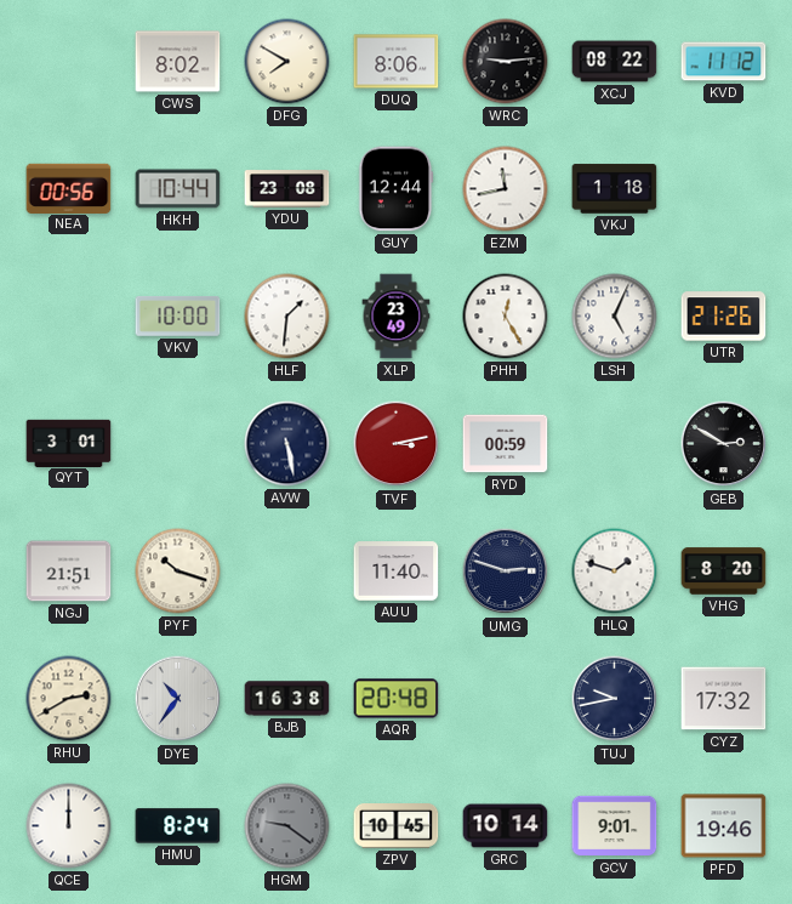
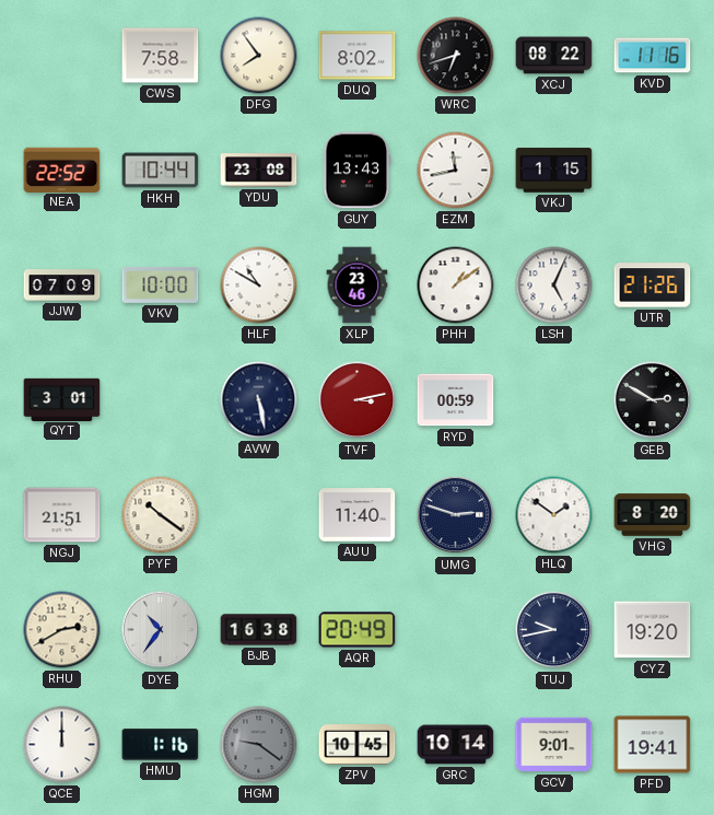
CWS: 8:02 -> 7:58 (161, 56)
DFG: 7:50 -> 7:54 (259, 56)
DUQ: 8:06 -> 8:02 (358, 56)
WRC: 9:14 -> 6:42 (456, 56)
KVD: 11:12 -> 11:16 (653, 56)
NEA: 00:56 -> 22:52 (62, 170)
GUY: 12:44 -> 13:43 (358, 171)
VKJ: 1:18 -> 1:15 (554, 171)
JJW: none -> 07:09 (62, 286)
HLF: 1:31 -> 10:50 (259, 286)
XLP: 23:49 -> 23:46 (358, 286)
PHH: 12:25 -> 1:09 (456, 286)
PYF: 10:18 -> 10:21 (161, 515)
HLQ: 1:48 -> 1:51 (554, 515)
AQR: 20:48 -> 20:49 (358, 630)
CYZ: 17:32 -> 19:20 (653, 630)
HMU: 8:24 -> 1:16 (161, 745)
PFD: 19:46 -> 19:41 (653, 745)
